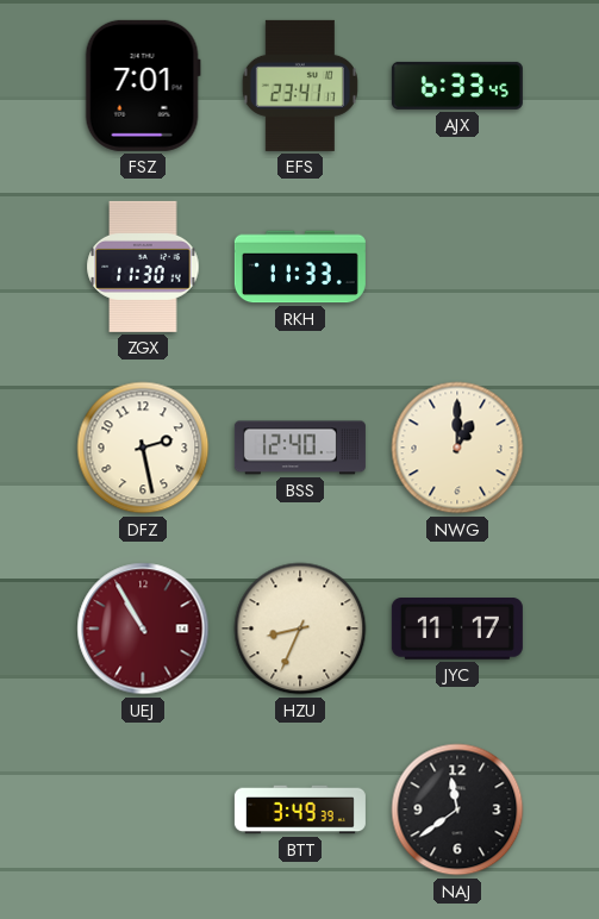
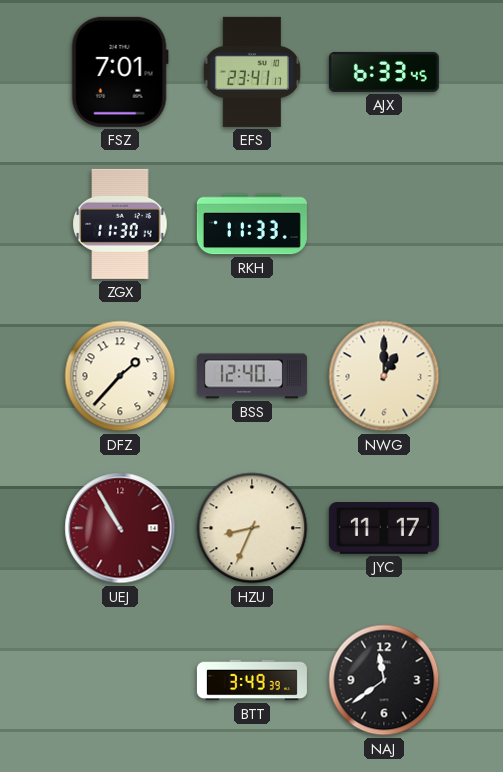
DFZ: 2:28 -> 1:37 (120, 376)
